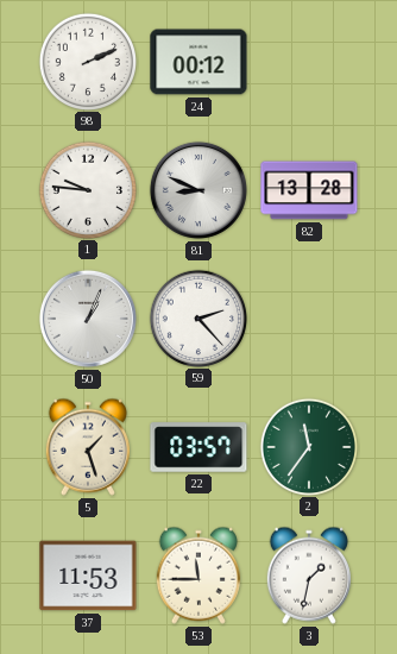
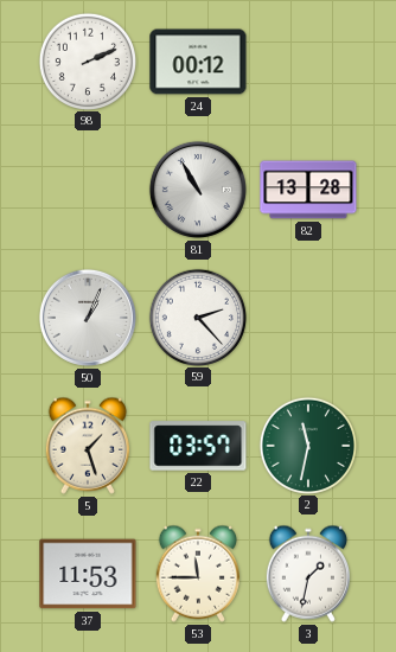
1: 9:46 -> none (87, 189)
81: 8:49 -> 10:55 (198, 190)
2: 11:36 -> 11:32 (307, 445)
